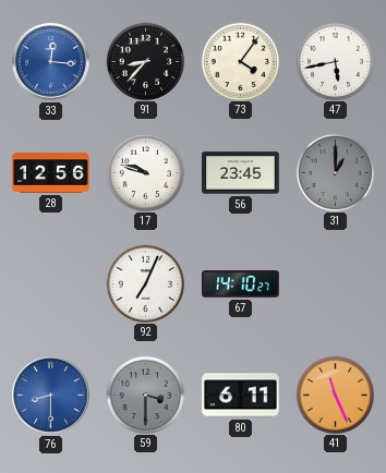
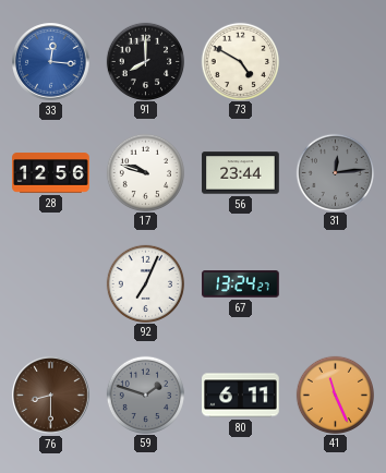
91: 8:37 -> 8:00 (145, 61)
73: 4:06 -> 4:50 (240, 61)
47: 5:43 -> none (335, 61)
56: 23:45 -> 23:44 (241, 173)
31: 1:00 -> 12:14 (335, 172)
67: 14:10 -> 13:24 (241, 284)
76 dial: blue -> brown (51, 396)
59: 3:30 -> 1:48 (145, 395)
